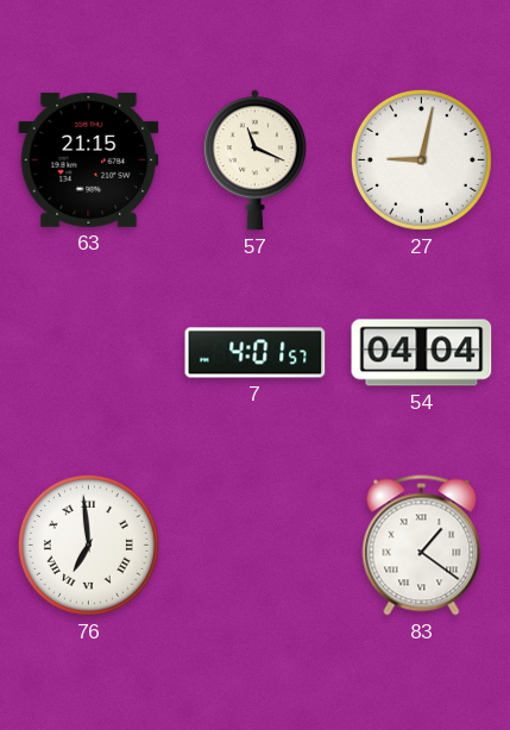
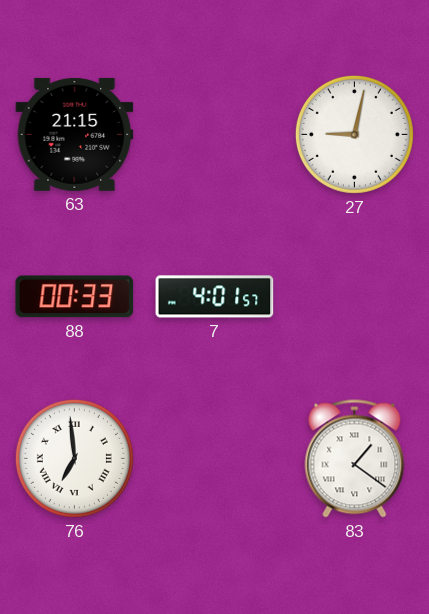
57: 11:19 -> none (254, 161)
88: none -> 00:33 (75, 297)
54: 04:04 -> none (422, 353)
